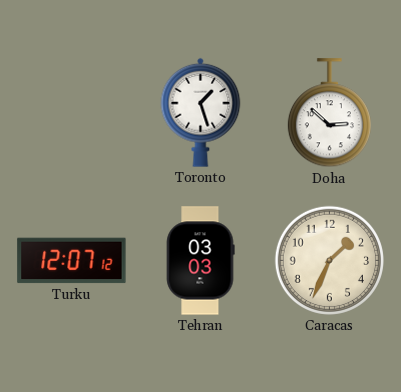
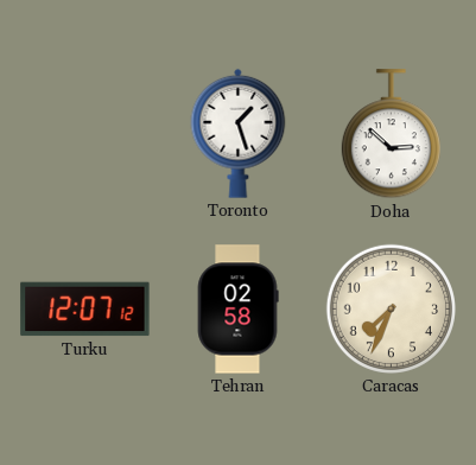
Tehran: 03:03 -> 02:58 (237, 310)
Caracas: 1:34 -> 7:34 (391, 308)
